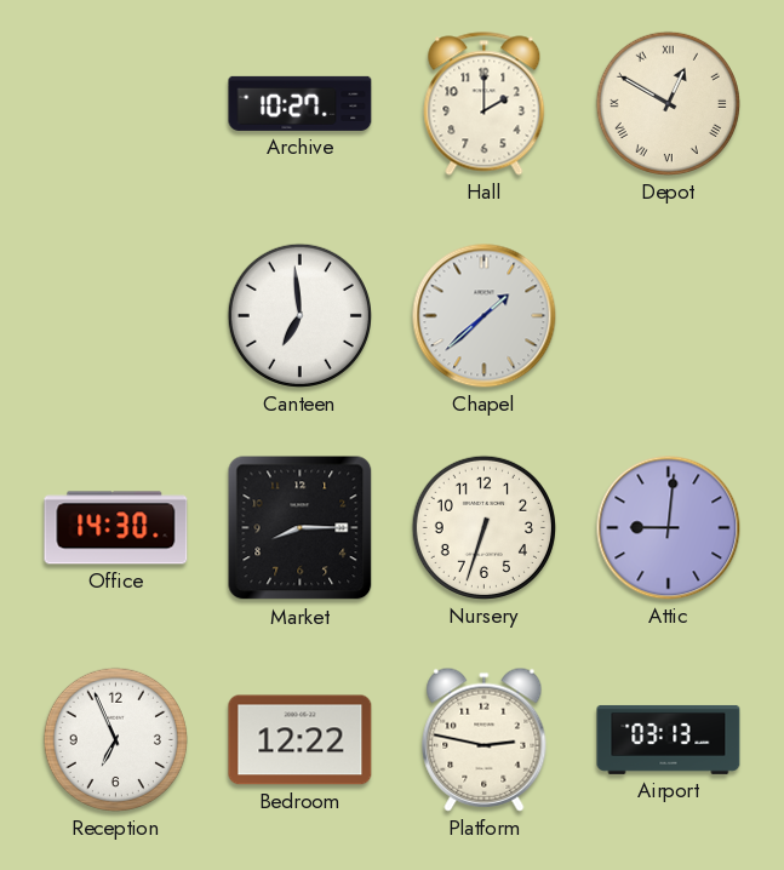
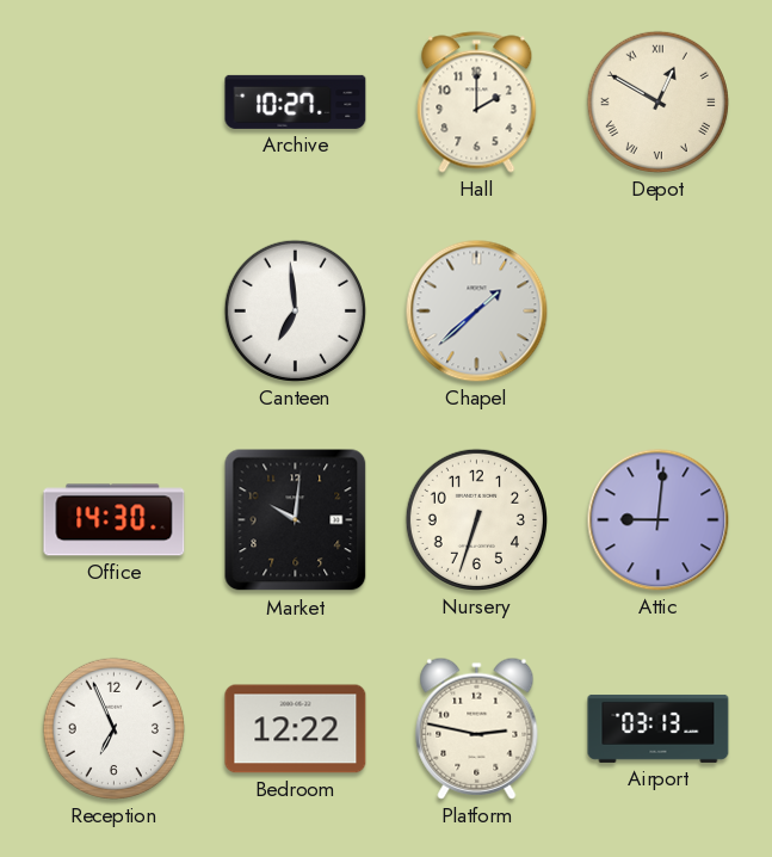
Market: 8:15 -> 10:01 (296, 520)
